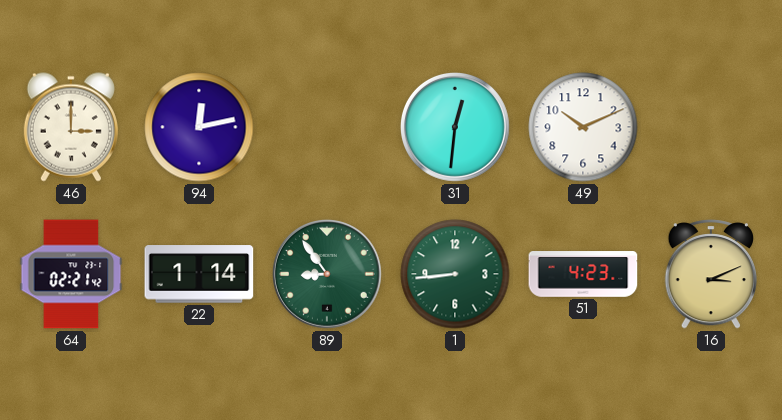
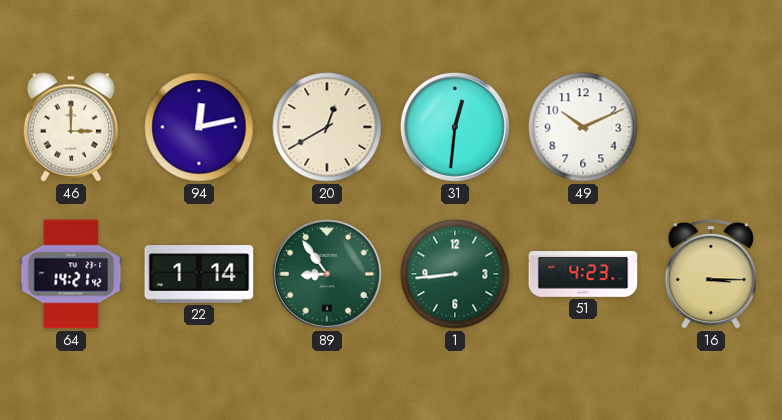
20: none -> 12:40 (327, 127)
64: 02:21 -> 14:21 (71, 274)
16: 3:11 -> 3:15 (711, 274)
